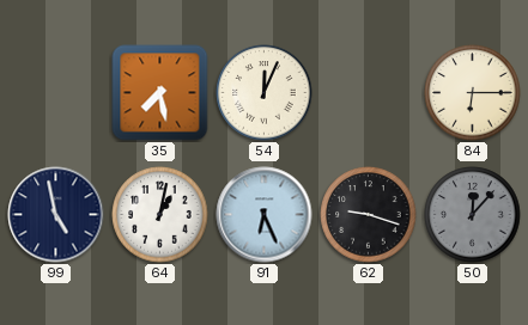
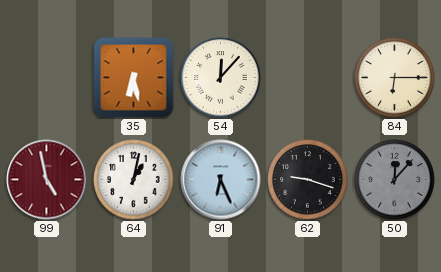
35: 7:28 -> 6:28 (134, 78)
54: 12:04 -> 12:07 (221, 78)
99 dial: navy -> burgundy (47, 180)
